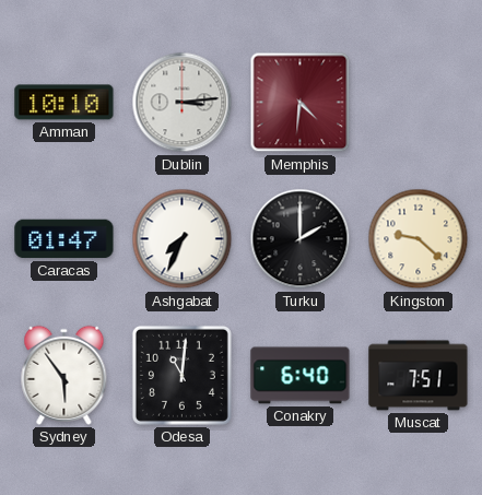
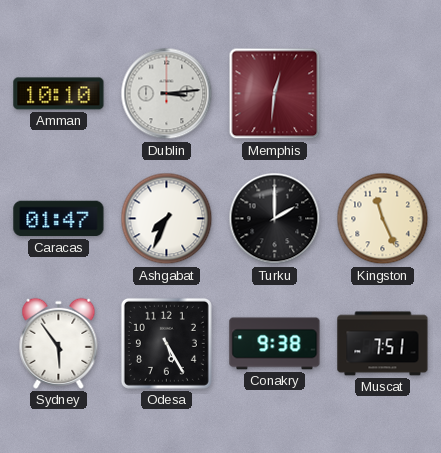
Memphis: 4:31 -> 12:31 (275, 94)
Kingston: 9:22 -> 11:26 (383, 219)
Odesa: 11:01 -> 5:25 (166, 343)
Conakry: 6:40 -> 9:38 (275, 344)
